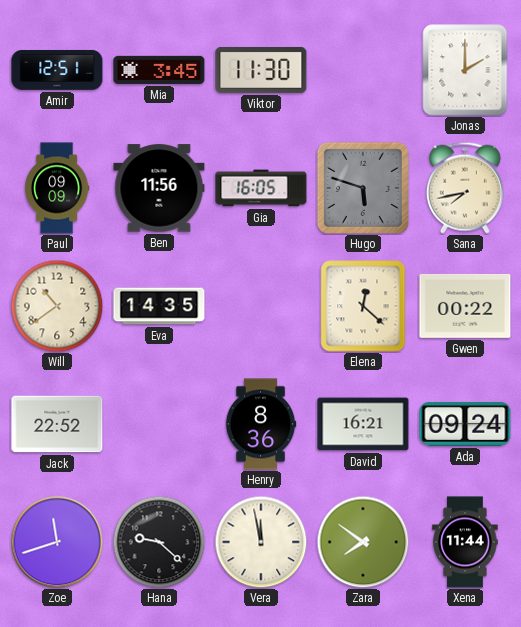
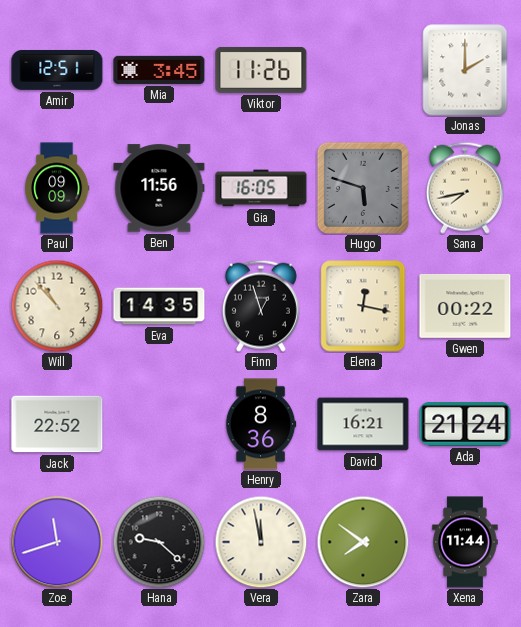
Viktor: 11:30 -> 11:26 (261, 70)
Will: 10:39 -> 10:53 (57, 306)
Finn: none -> 12:57 (261, 306)
Elena: 12:22 -> 12:17 (363, 306)
Ada: 09:24 -> 21:24 (465, 424)
